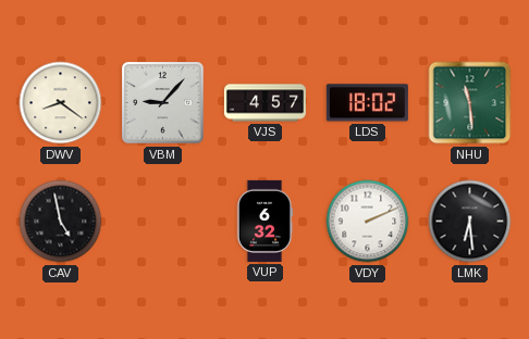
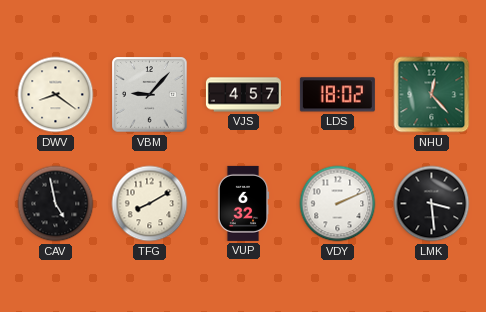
NHU: 11:29 -> 12:23 (432, 95)
TFG: none -> 8:10 (150, 204)
LMK: 6:29 -> 3:29 (432, 204)
